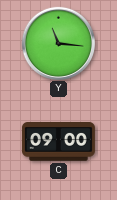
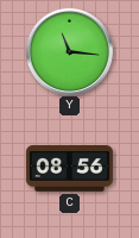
C: 09:00 -> 08:56 (69, 169)
